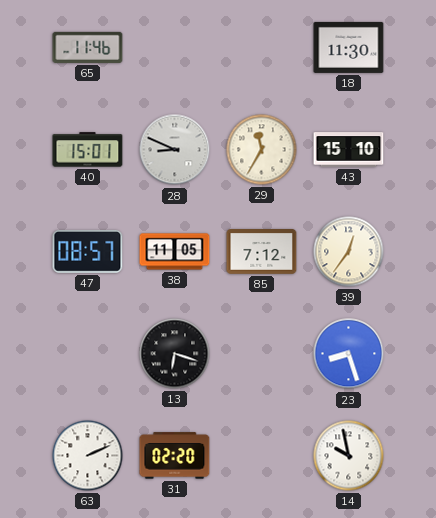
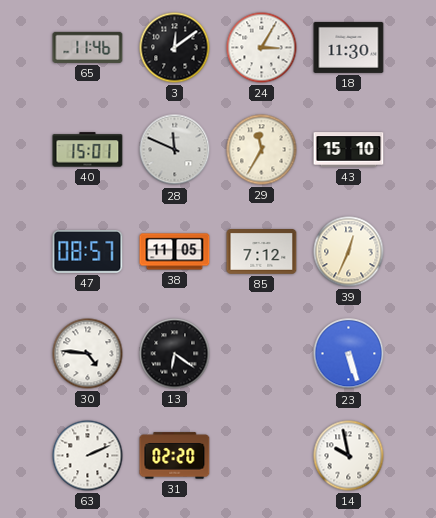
3: none -> 12:09 (175, 48)
24: none -> 3:05 (262, 48)
28: 8:49 -> 11:49 (175, 150)
39: 12:36 -> 12:34 (349, 252)
30: none -> 4:46 (88, 354)
13: 6:18 -> 6:21 (175, 354)
23: 8:27 -> 5:27 (349, 354)
